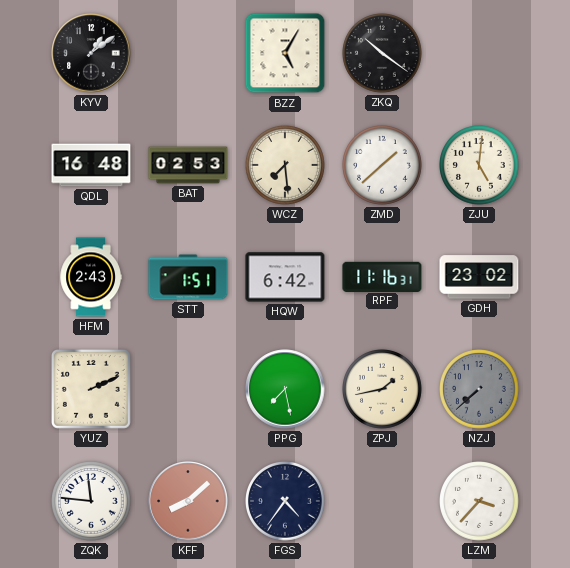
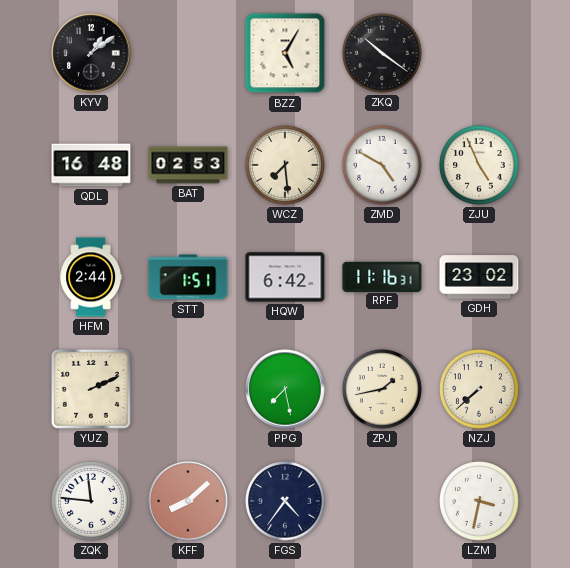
ZMD: 1:38 -> 4:50 (383, 166)
ZJU: 5:01 -> 4:56 (480, 166)
HFM: 2:43 -> 2:44 (91, 277)
NZJ dial: grey -> cream (480, 390)
LZM: 3:37 -> 3:32 (480, 502)
